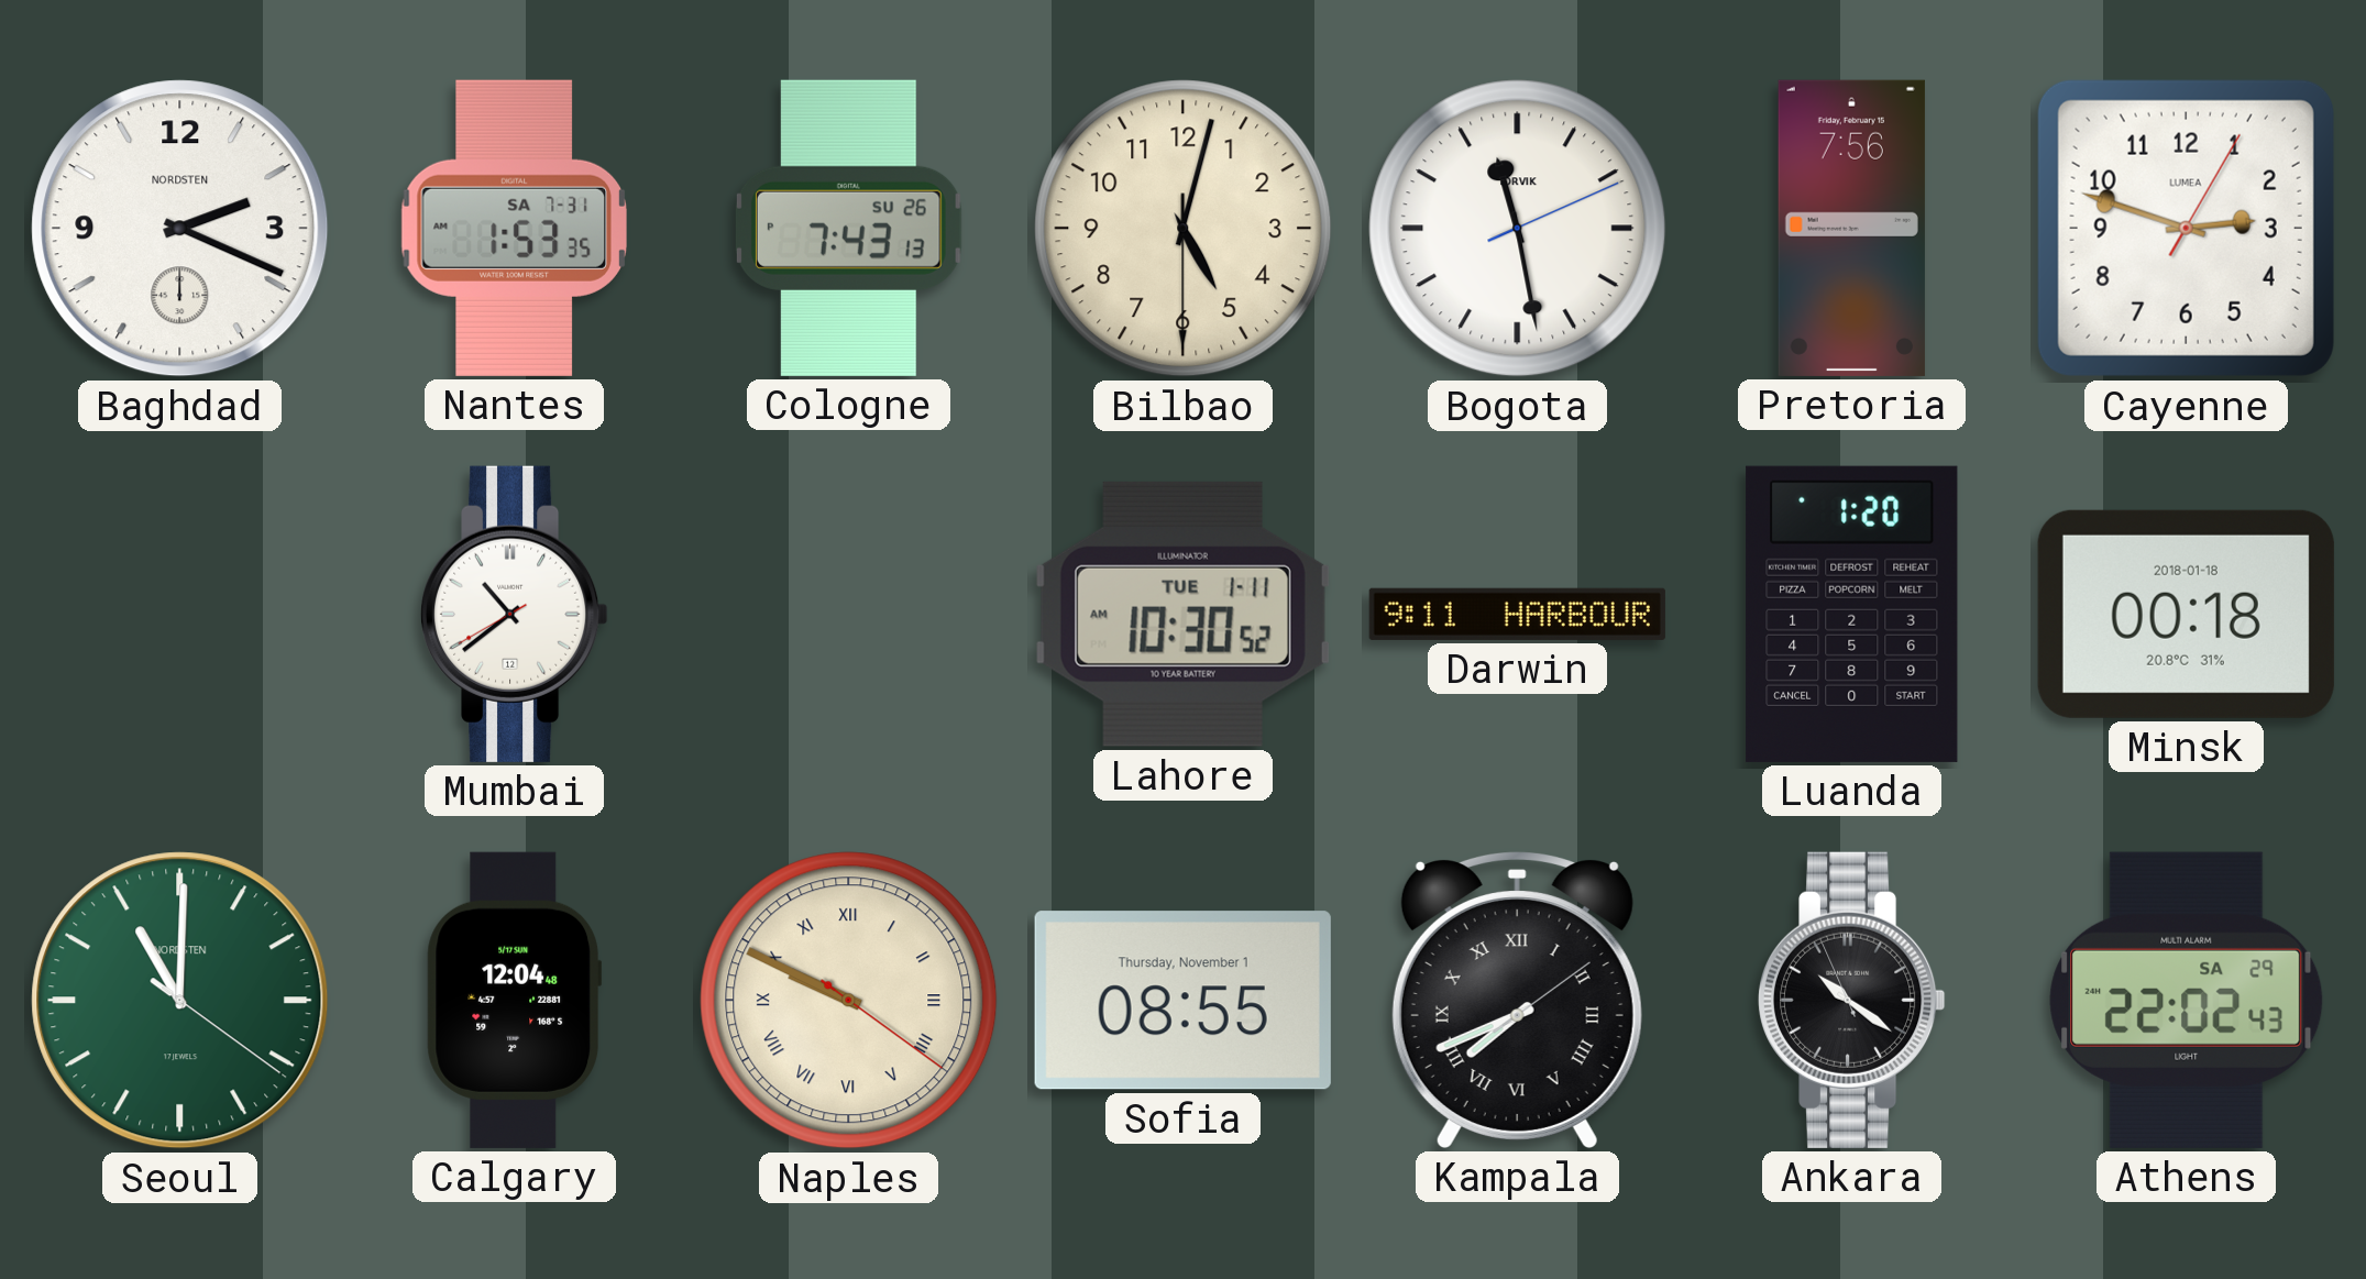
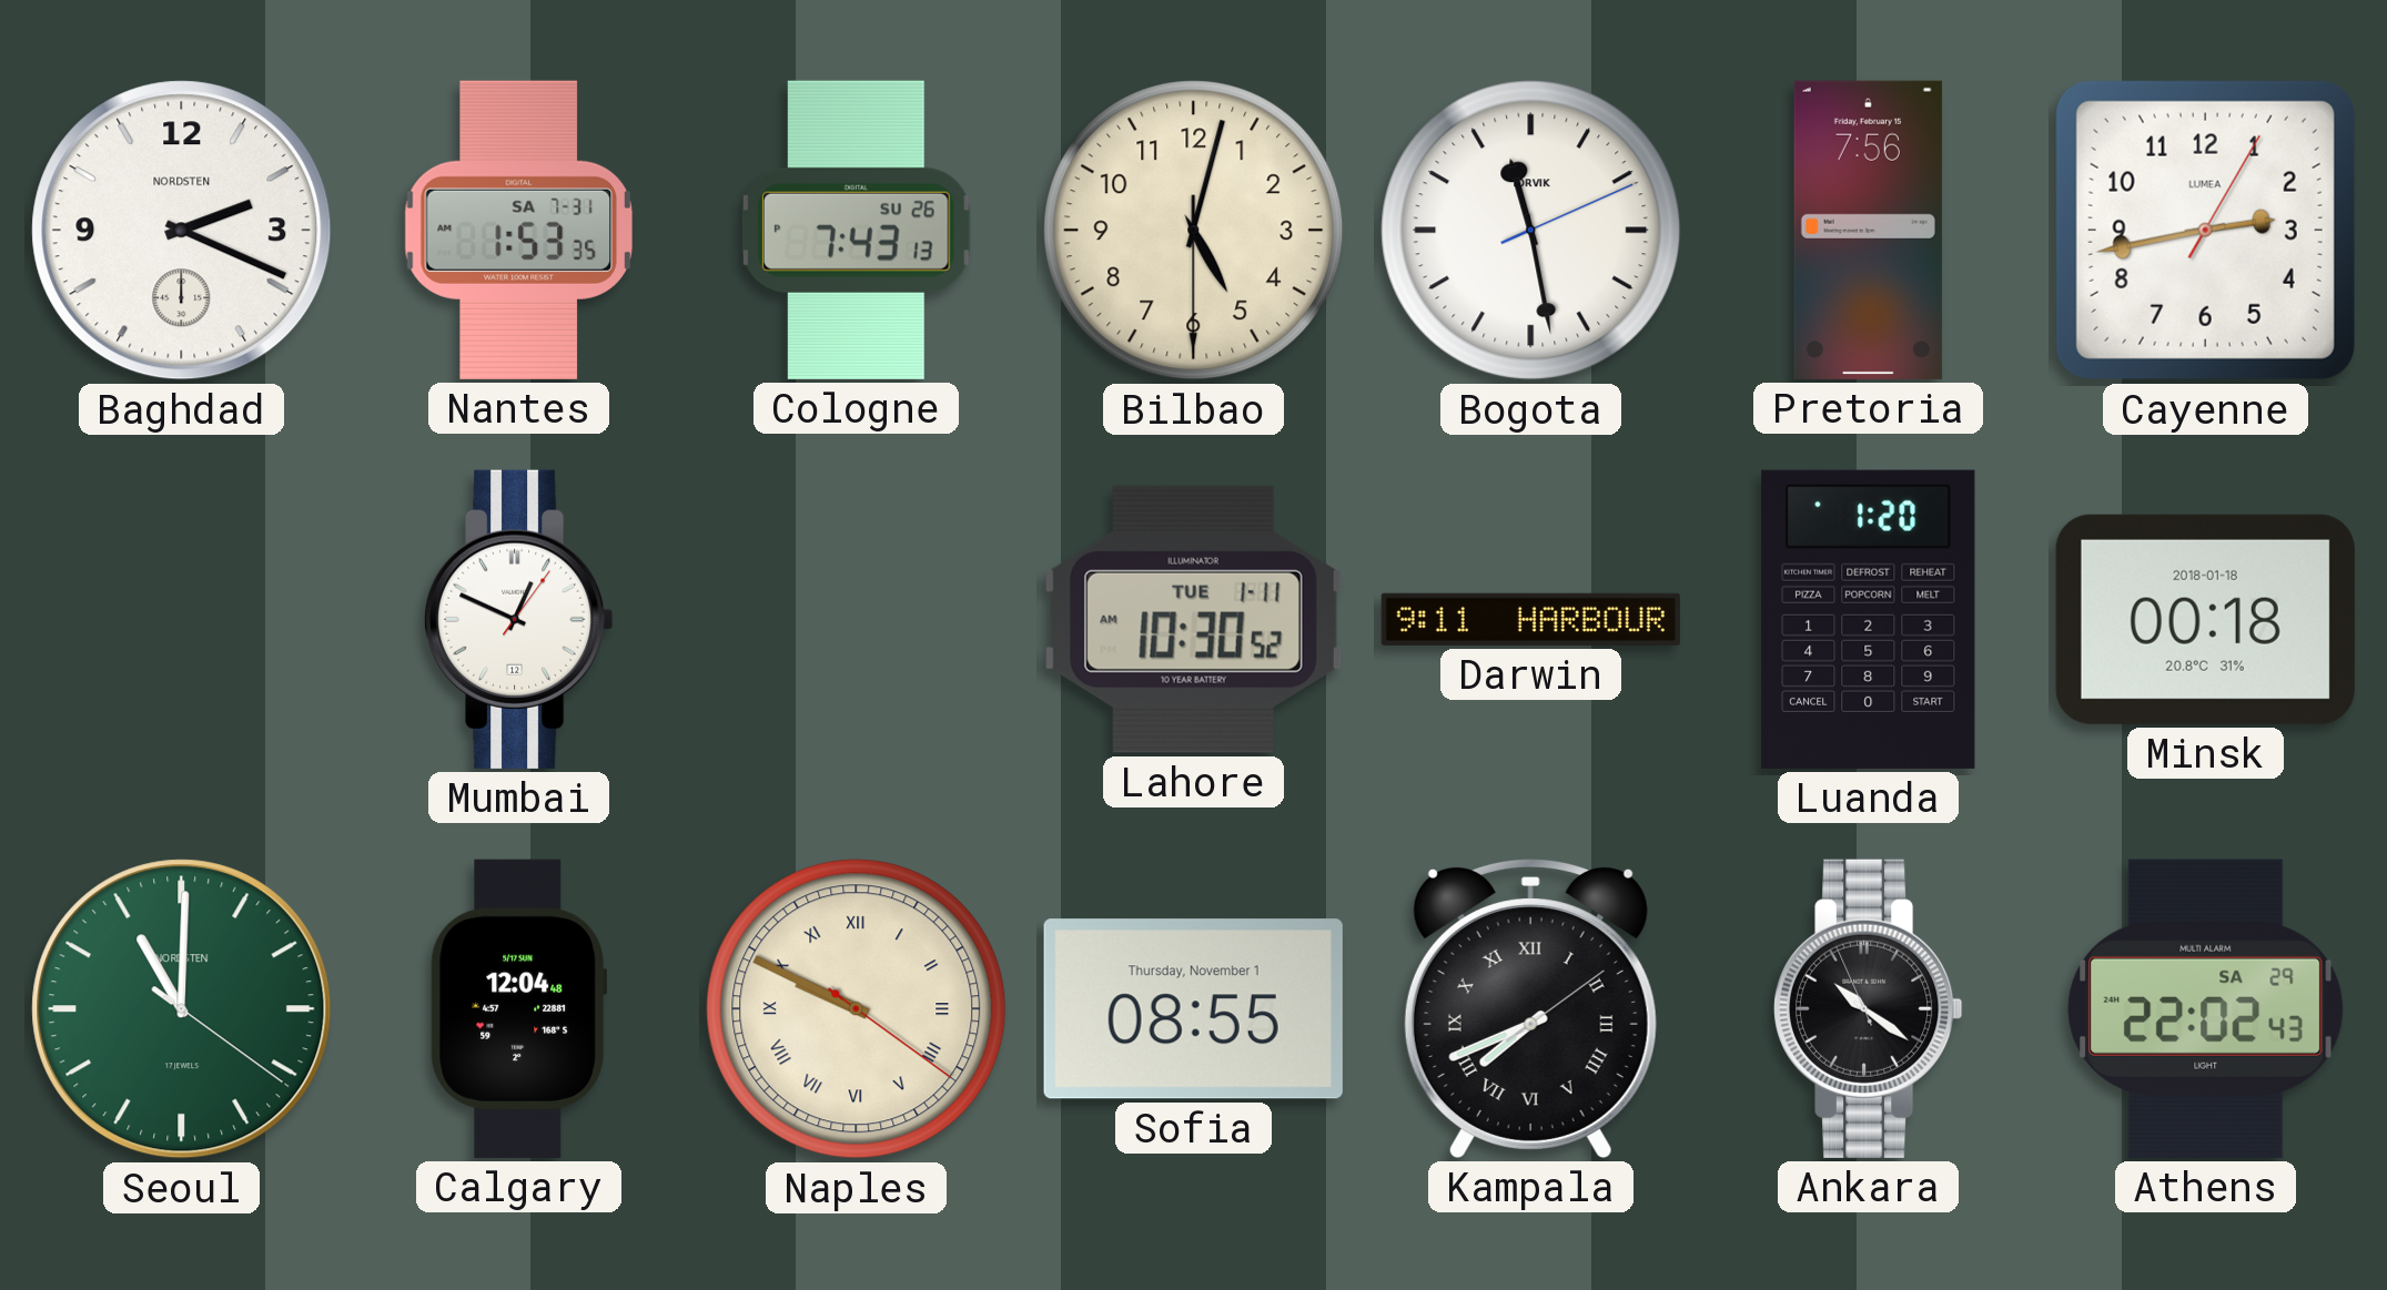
Cayenne: 2:48 -> 2:43 (2205, 230)
Mumbai: 10:38 -> 12:49 (518, 619)
